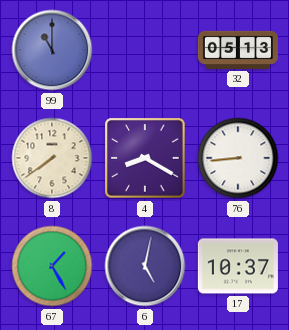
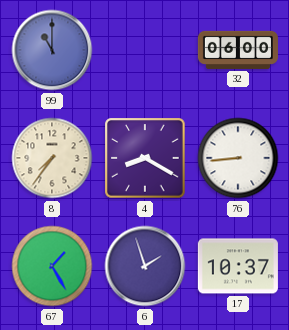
32: 05:13 -> 06:00 (238, 50)
8: 7:39 -> 7:36 (52, 158)
6: 5:02 -> 1:57 (145, 266)
